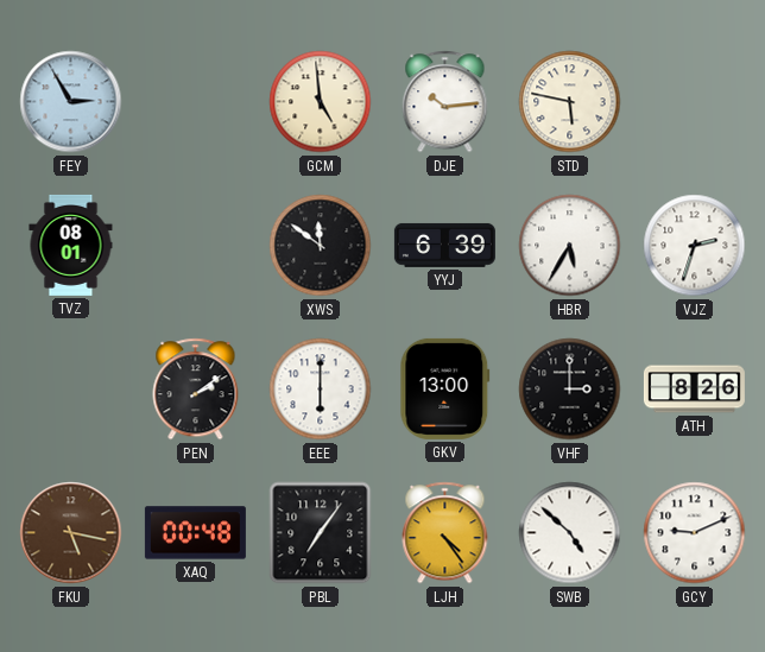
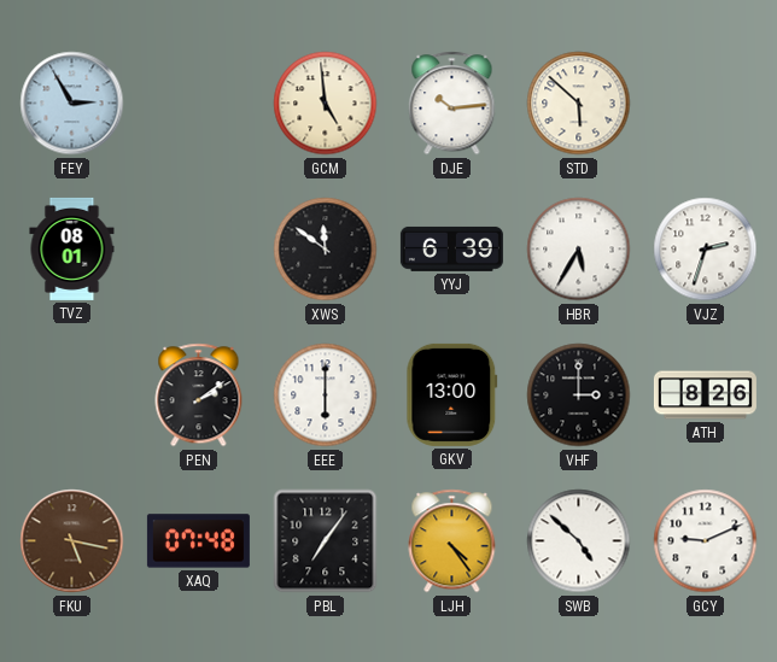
STD: 5:47 -> 5:52 (579, 104)
XAQ: 00:48 -> 07:48 (198, 541)
